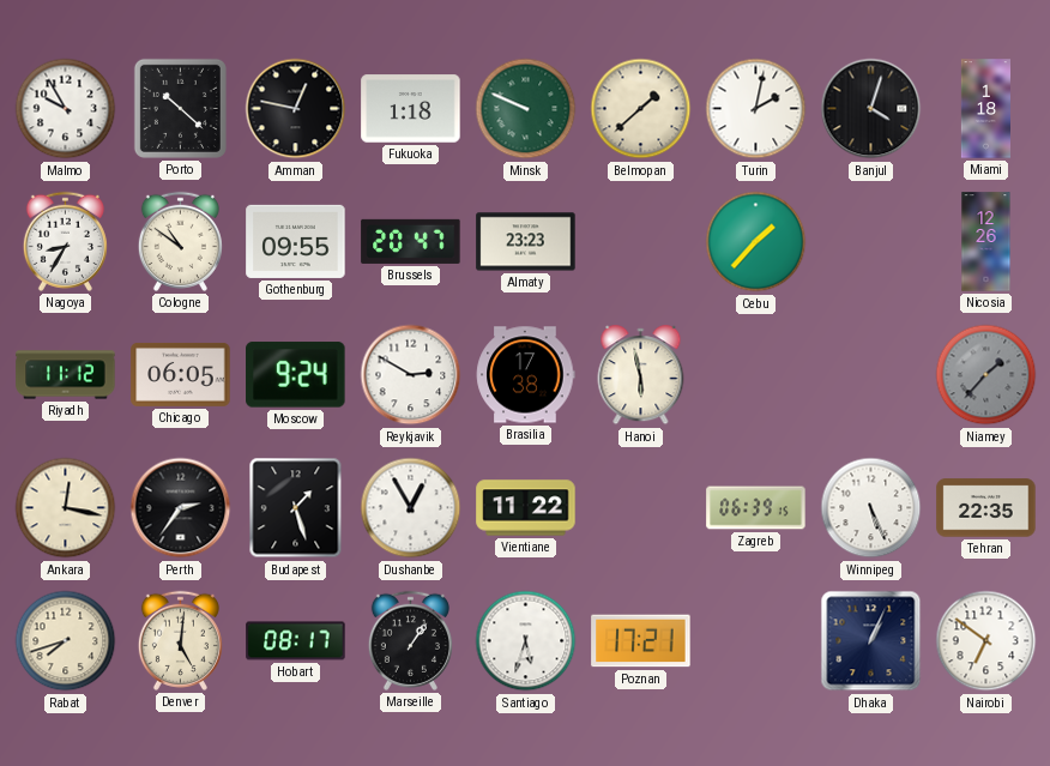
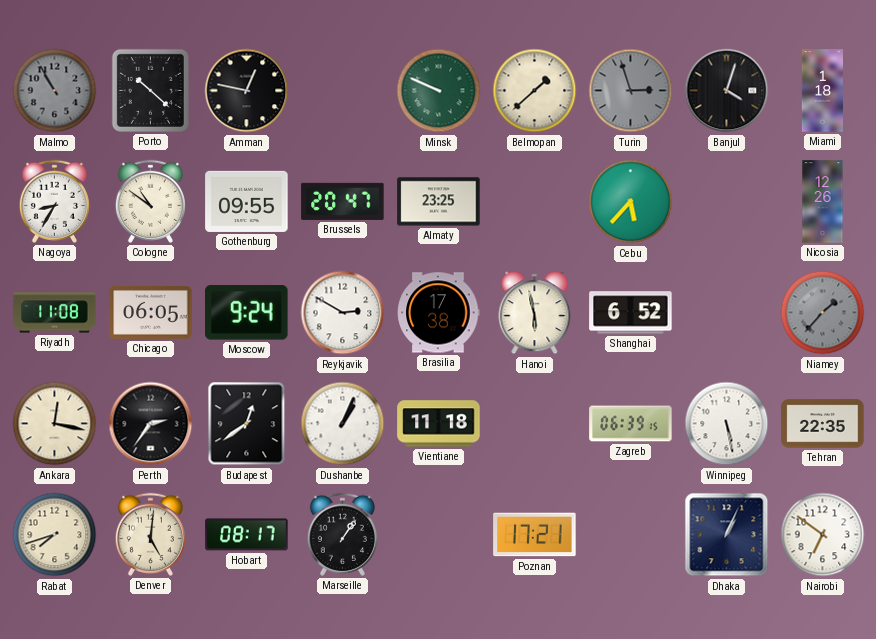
Malmo: 9:55 -> 10:55 (55, 91)
Malmo dial: white -> grey (55, 91)
Fukuoka: 1:18 -> none (411, 109)
Turin: 2:02 -> 2:57 (631, 91)
Turin dial: white -> grey (631, 91)
Almaty: 23:23 -> 23:25 (439, 202)
Cebu: 1:37 -> 5:37 (631, 202)
Riyadh: 11:12 -> 11:08 (55, 313)
Shanghai: none -> 6:52 (631, 313)
Budapest: 1:27 -> 12:39 (247, 424)
Dushanbe: 12:55 -> 1:04 (343, 424)
Vientiane: 11:22 -> 11:18 (439, 424)
Winnipeg: 5:26 -> 5:28 (727, 424)
Santiago: 5:33 -> none (526, 641)
